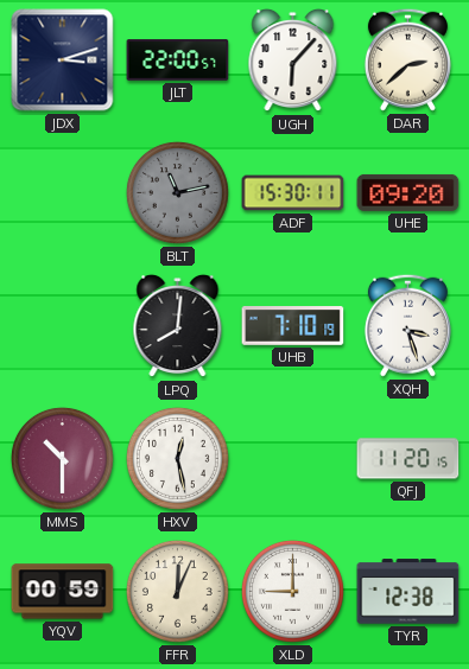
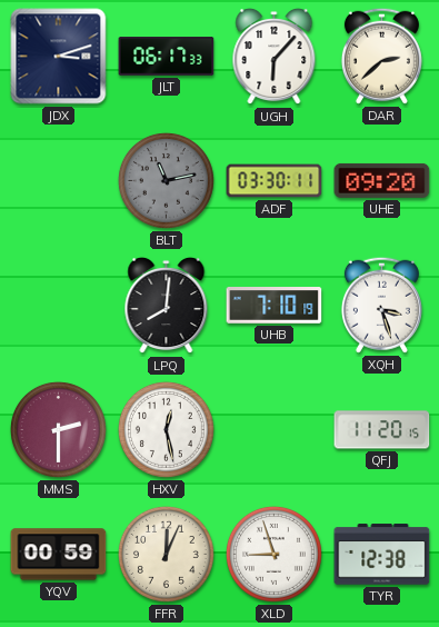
JLT: 22:00 -> 06:17 (167, 57)
ADF: 15:30 -> 03:30 (275, 181)
MMS: 10:30 -> 2:30 (58, 429)
XLD: 9:00 -> 8:57 (273, 554)
